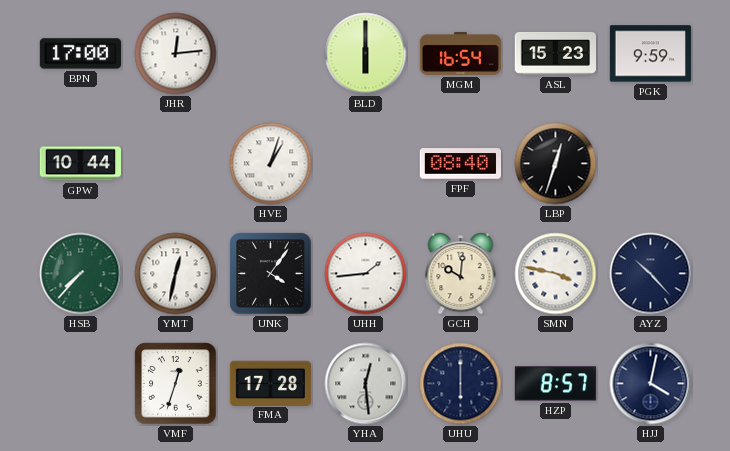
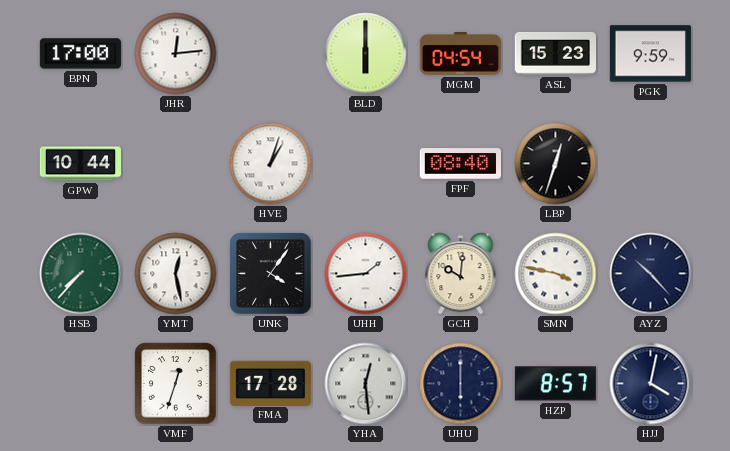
MGM: 16:54 -> 04:54 (460, 53)
YMT: 12:32 -> 12:28 (176, 274)
